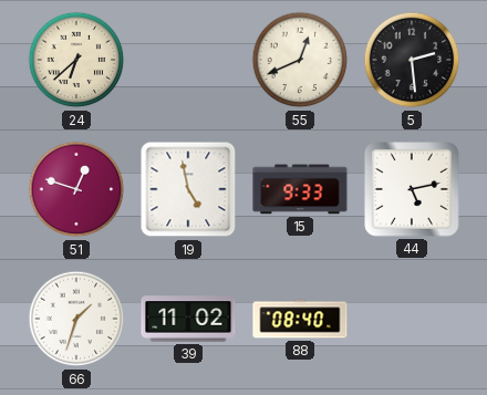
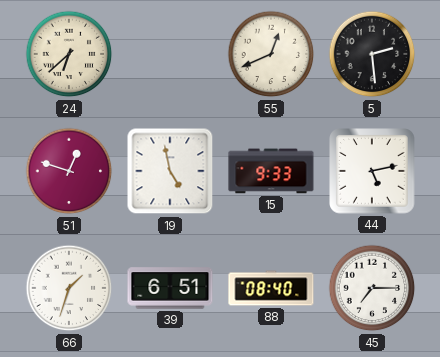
39: 11:02 -> 6:51 (170, 288)
45: none -> 7:15 (372, 288)
